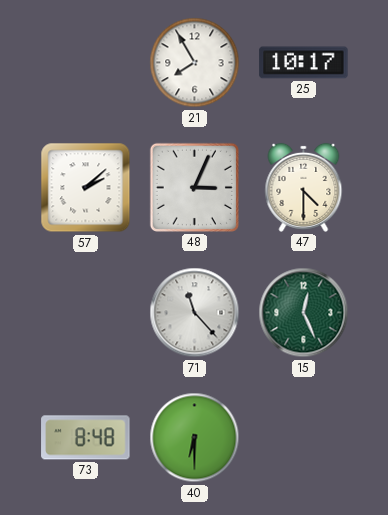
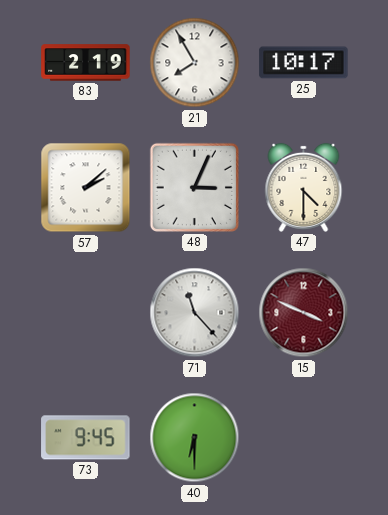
83: none -> 2:19 (86, 63)
15: 12:26 -> 3:49 (304, 313)
15 dial: green -> burgundy (304, 313)
73: 8:48 -> 9:45 (86, 438)
